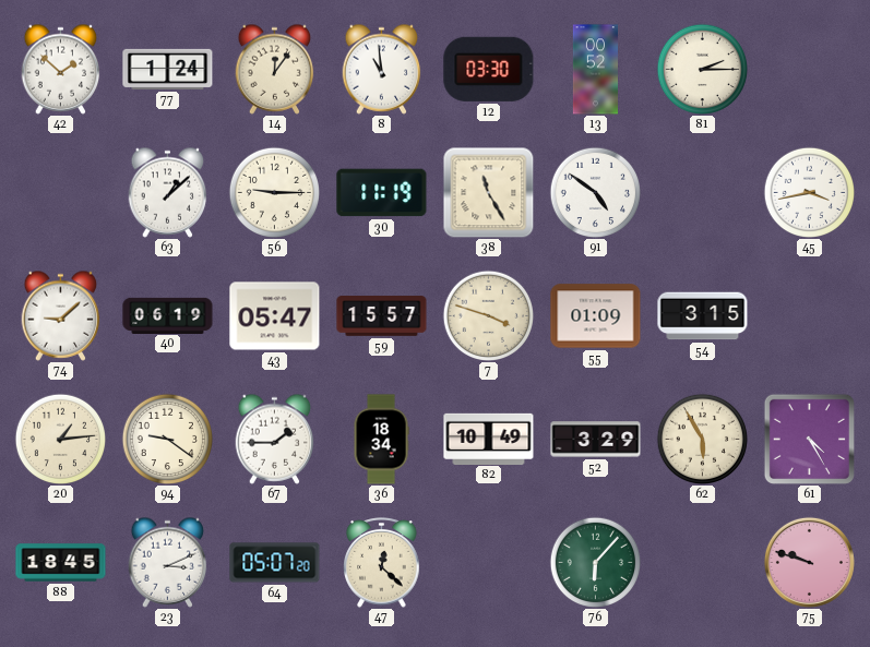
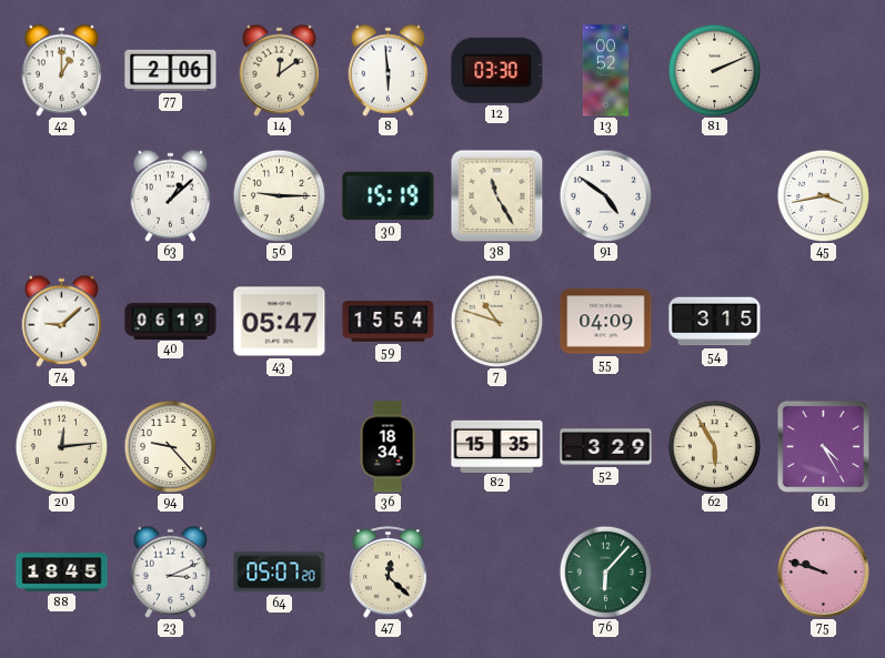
42: 1:52 -> 1:00 (62, 70)
77: 1:24 -> 2:06 (171, 70)
14: 12:06 -> 12:09 (280, 70)
8: 10:59 -> 5:59 (389, 70)
81: 2:15 -> 2:11 (714, 70)
30: 11:19 -> 15:19 (389, 196)
59: 15:57 -> 15:54 (389, 322)
7: 3:48 -> 10:48 (496, 321)
55: 01:09 -> 04:09 (606, 322)
20: 1:14 -> 12:14 (61, 446)
94: 9:21 -> 9:23 (170, 446)
67: 1:45 -> none (275, 439)
82: 10:49 -> 15:35 (497, 446)
